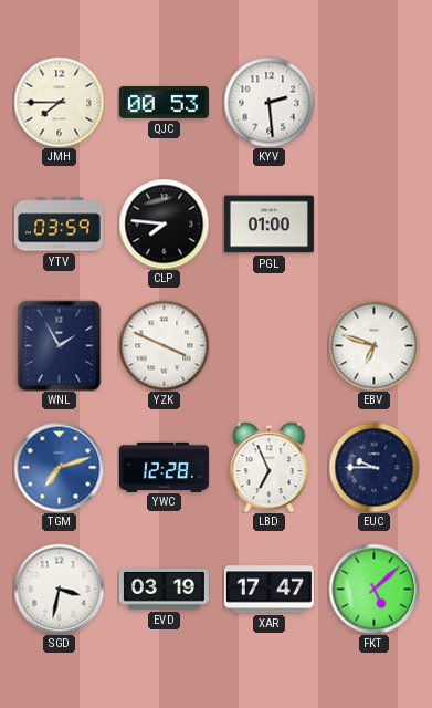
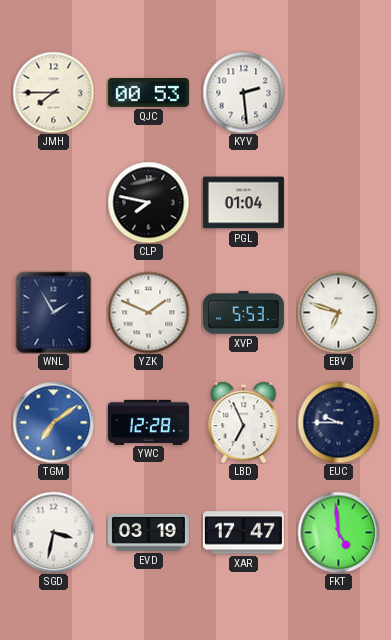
YTV: 03:59 -> none (59, 225)
CLP: 7:46 -> 7:47 (148, 202)
PGL: 01:00 -> 01:04 (243, 203)
YZK: 3:49 -> 1:49 (148, 312)
XVP: none -> 5:53 (243, 313)
TGM: 7:12 -> 7:09 (53, 422)
FKT: 5:08 -> 4:59 (338, 532)
